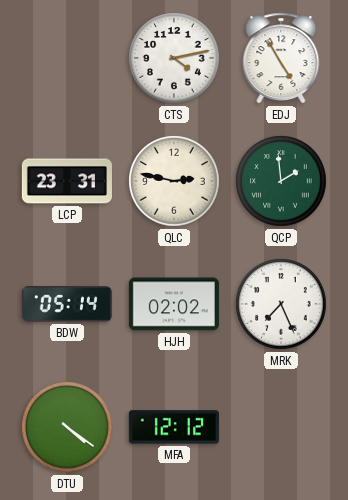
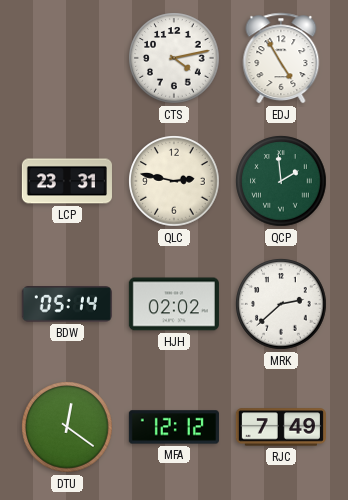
MRK: 7:26 -> 2:38 (281, 304)
DTU: 4:21 -> 12:21 (67, 427)
RJC: none -> 7:49 (281, 427)
